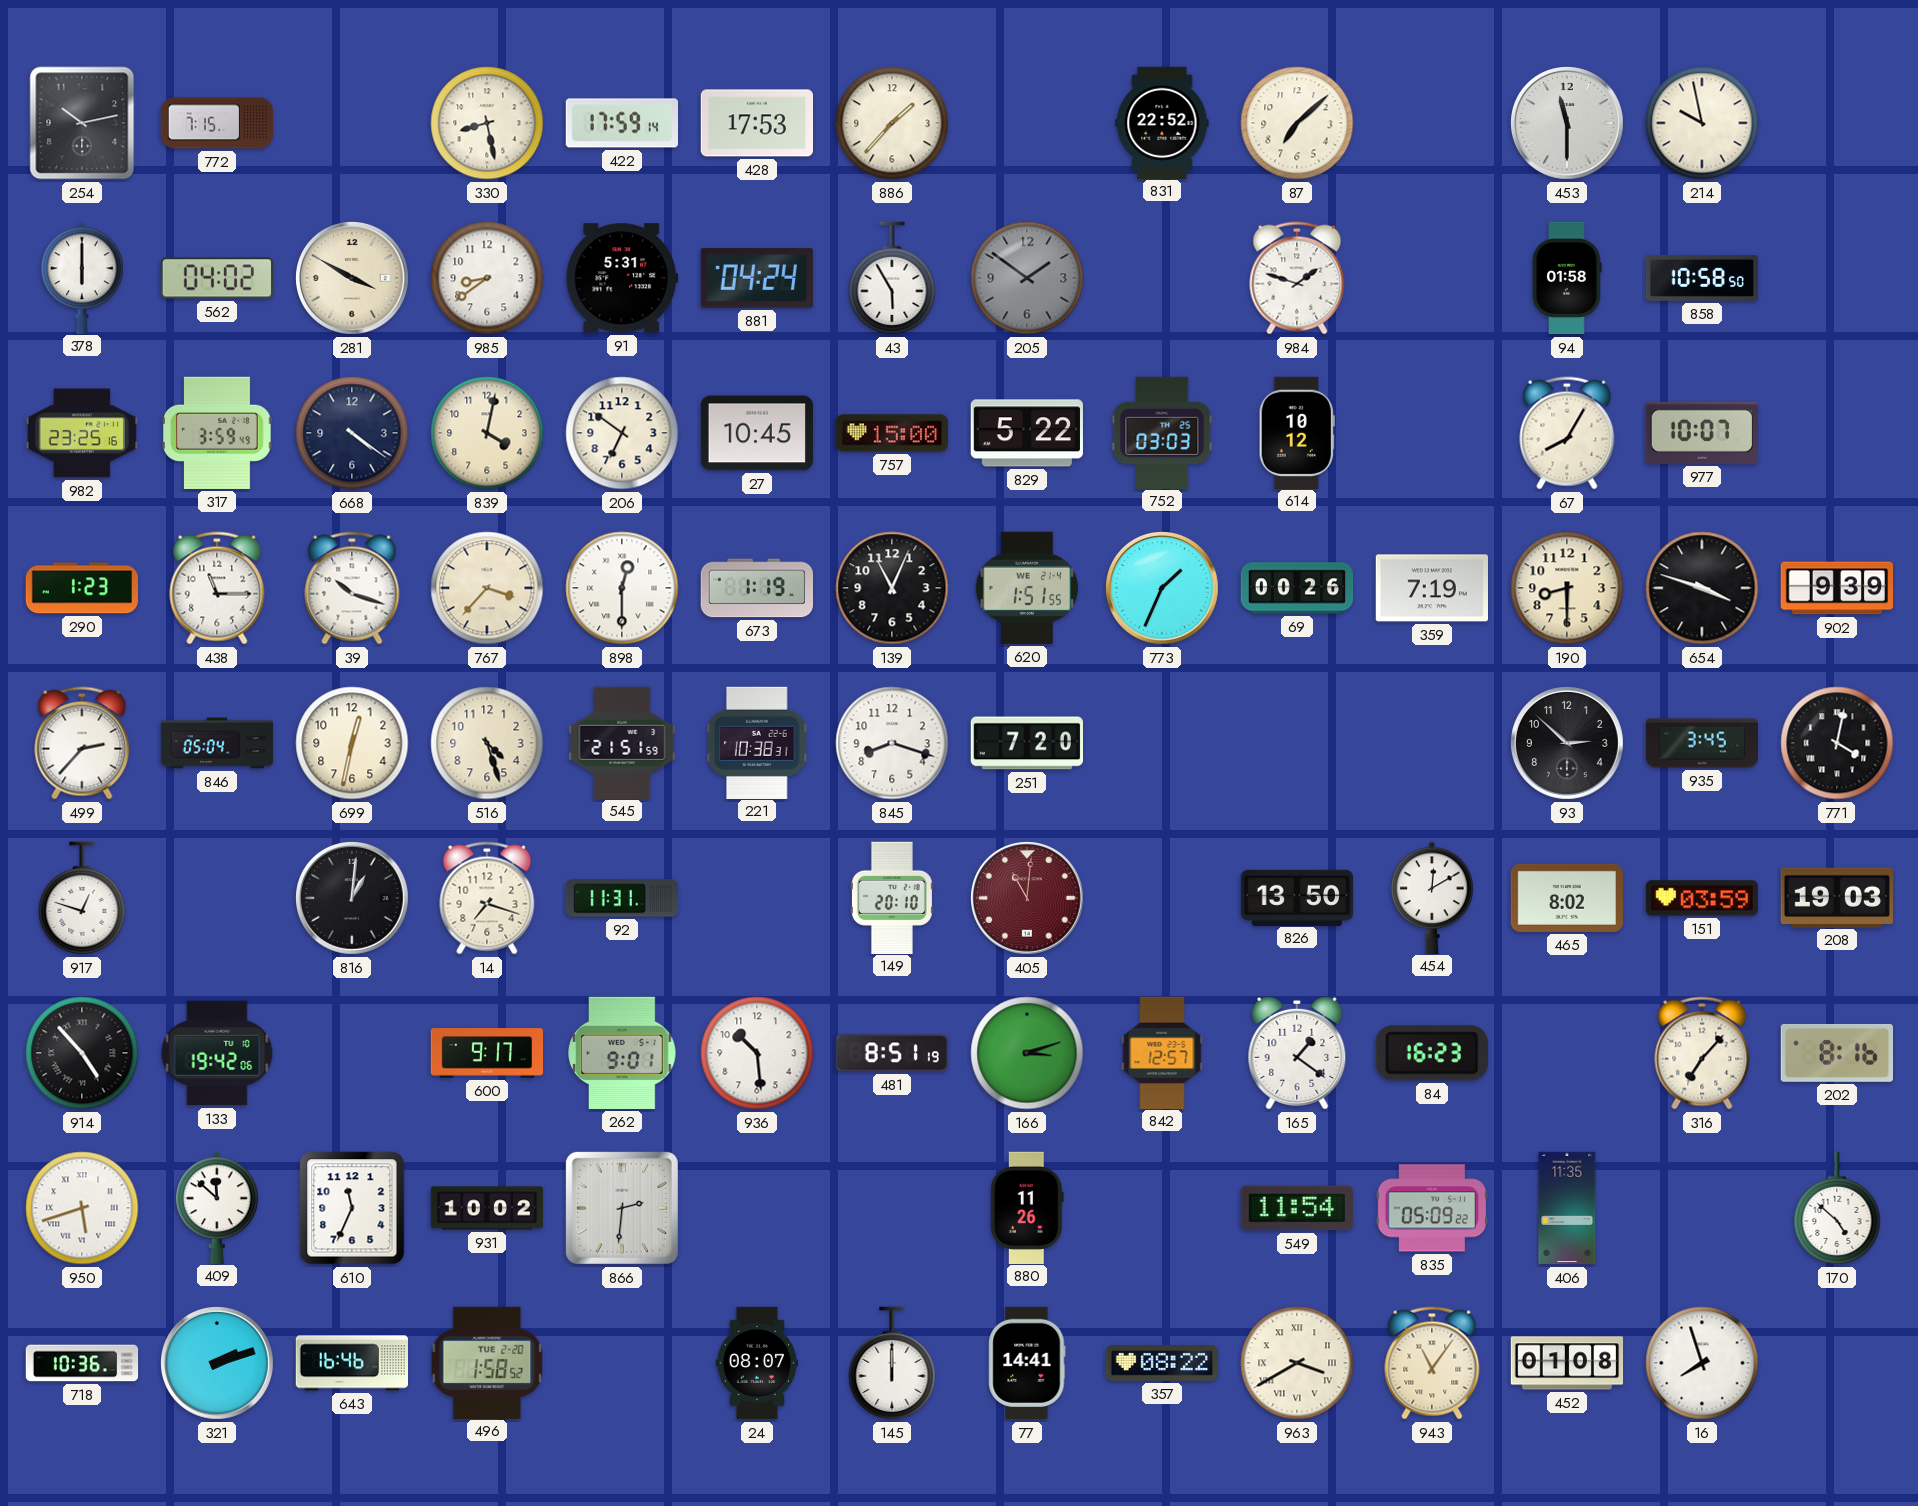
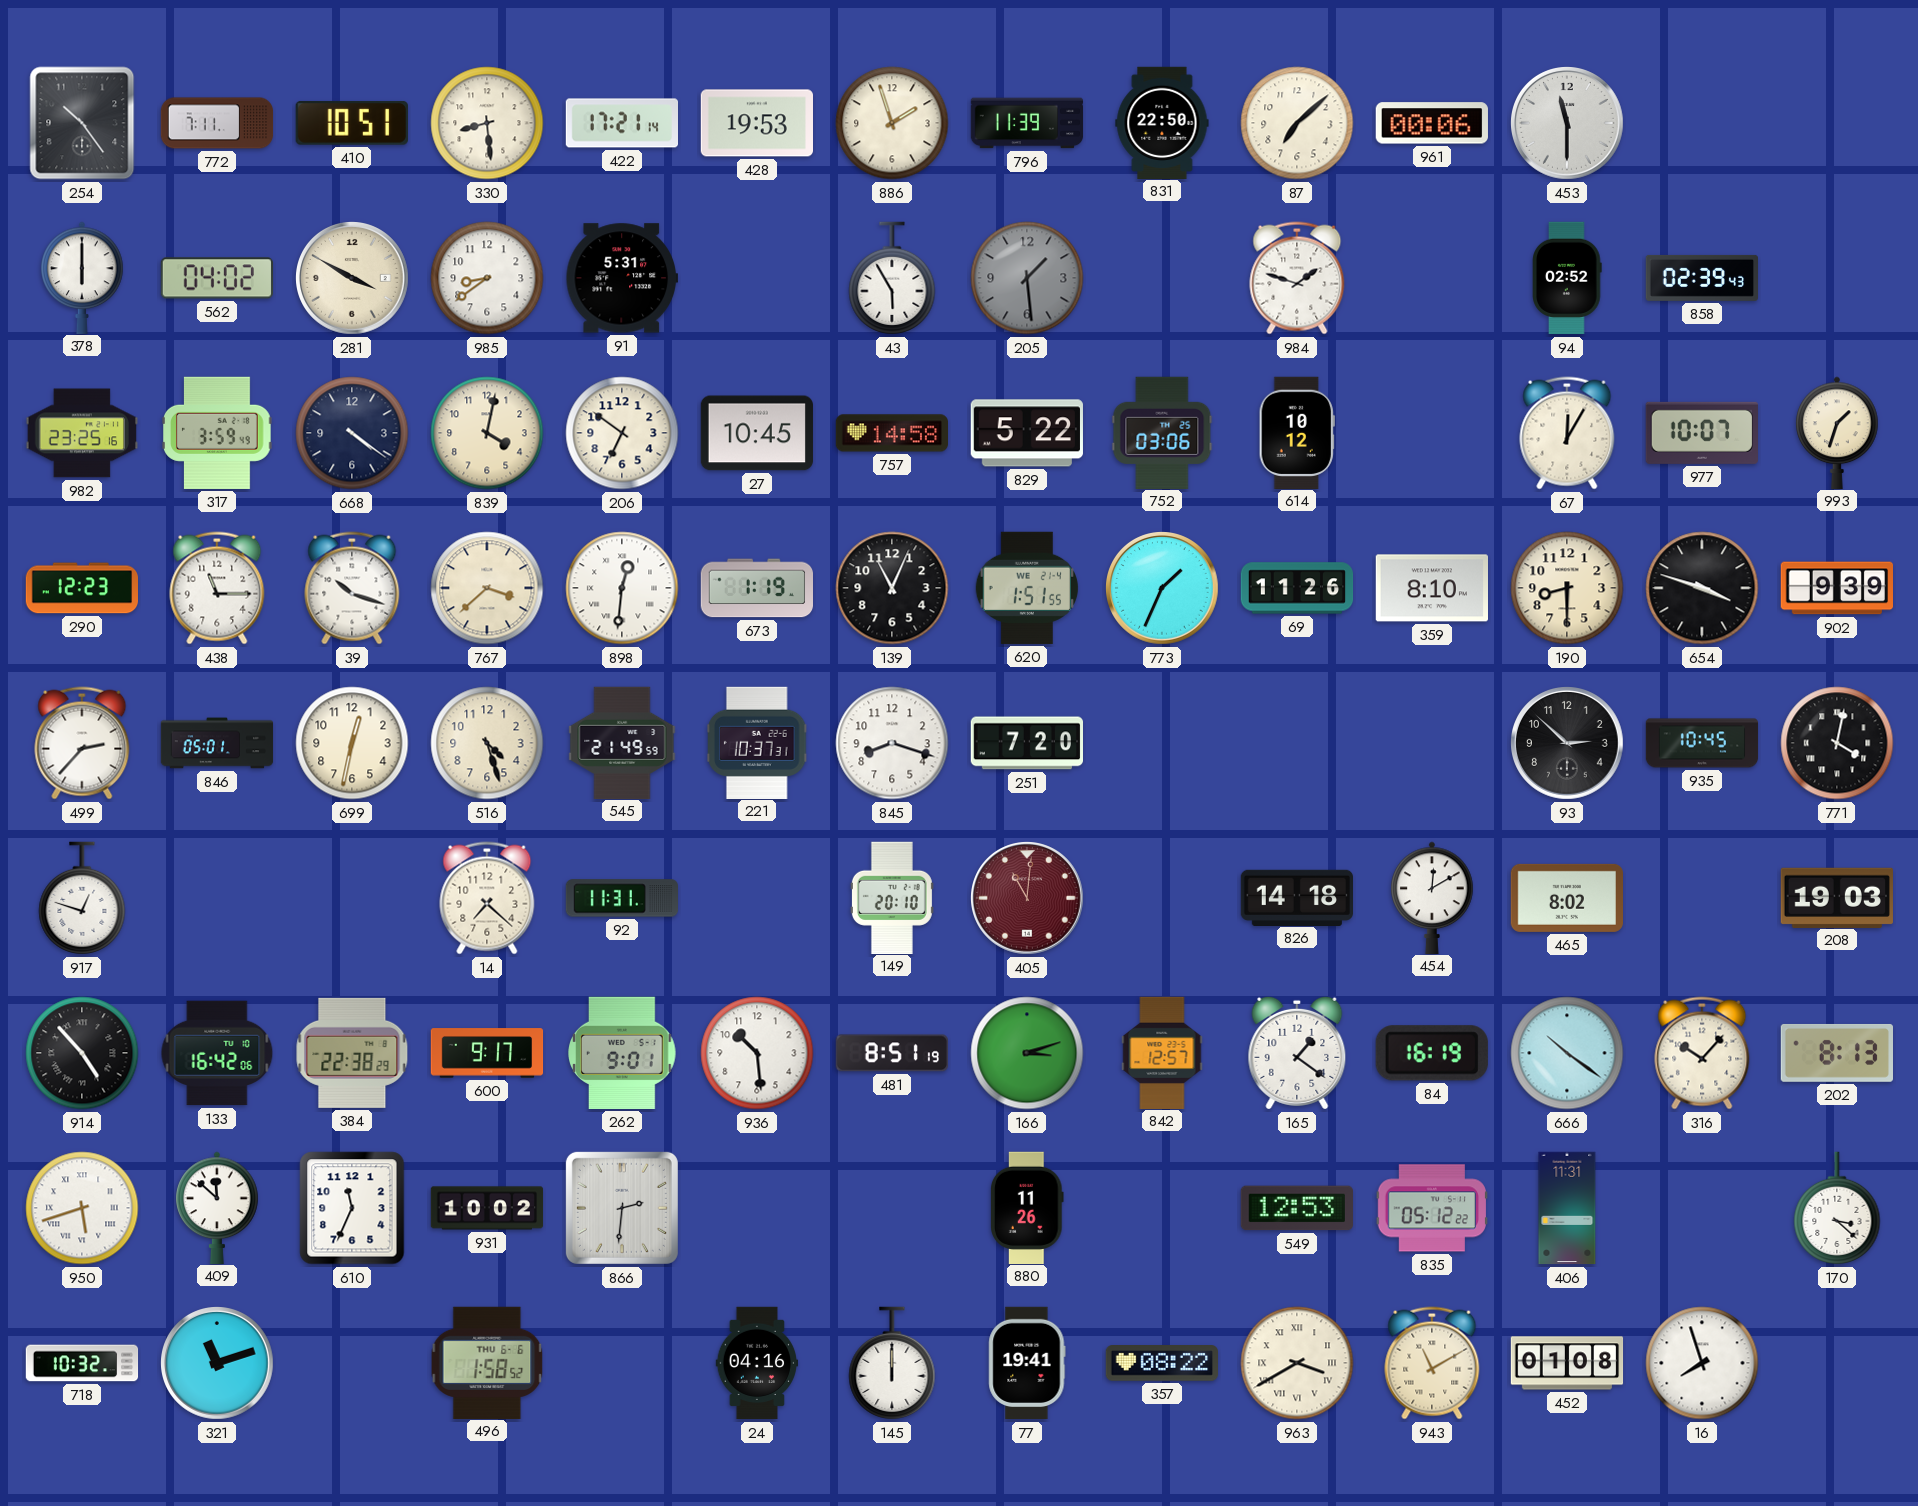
254: 10:13 -> 10:24 (82, 123)
772: 7:15 -> 7:11 (217, 123)
410: none -> 10:51 (352, 123)
330: 8:28 -> 8:29 (487, 123)
422: 17:59 -> 17:21 (621, 123)
428: 17:53 -> 19:53 (756, 123)
886: 1:37 -> 1:57 (892, 123)
796: none -> 11:39 (1027, 123)
831: 22:52 -> 22:50 (1162, 122)
961: none -> 00:06 (1432, 123)
214: 9:58 -> none (1702, 123)
881: 04:24 -> none (757, 278)
205: 1:51 -> 1:29 (1027, 278)
94: 01:58 -> 02:52 (1567, 278)
858: 10:58 -> 02:39 (1701, 278)
757: 15:00 -> 14:58 (892, 433)
752: 03:03 -> 03:06 (1162, 432)
67: 8:05 -> 12:05 (1567, 433)
993: none -> 1:33 (1837, 432)
290: 1:23 -> 12:23 (81, 588)
767: 3:37 -> 3:38 (487, 588)
898: 12:30 -> 12:31 (622, 588)
69: 00:26 -> 11:26 (1297, 588)
359: 7:19 -> 8:10 (1431, 588)
846: 05:04 -> 05:01 (217, 743)
545: 21:51 -> 21:49 (622, 742)
221: 10:38 -> 10:37 (758, 742)
935: 3:45 -> 10:45 (1702, 743)
816: 1:01 -> none (353, 899)
14: 7:18 -> 7:22 (487, 898)
826: 13:50 -> 14:18 (1296, 897)
151: 03:59 -> none (1701, 898)
133: 19:42 -> 16:42 (217, 1053)
384: none -> 22:38 (352, 1053)
84: 16:23 -> 16:19 (1432, 1053)
666: none -> 10:21 (1567, 1053)
316: 7:07 -> 10:07 (1702, 1053)
202: 8:16 -> 8:13 (1836, 1053)
549: 11:54 -> 12:53 (1297, 1208)
835: 05:09 -> 05:12 (1432, 1208)
406: 11:35 -> 11:31 (1567, 1208)
170: 4:52 -> 3:22 (1837, 1208)
718: 10:36 -> 10:32 (82, 1363)
321: 2:12 -> 11:12 (218, 1364)
643: 16:46 -> none (351, 1363)
496 date: TUE 2-20 -> THU 6-6 (487, 1362)
24: 08:07 -> 04:16 (757, 1363)
77: 14:41 -> 19:41 (1027, 1363)
943: 11:06 -> 11:10 (1432, 1363)
